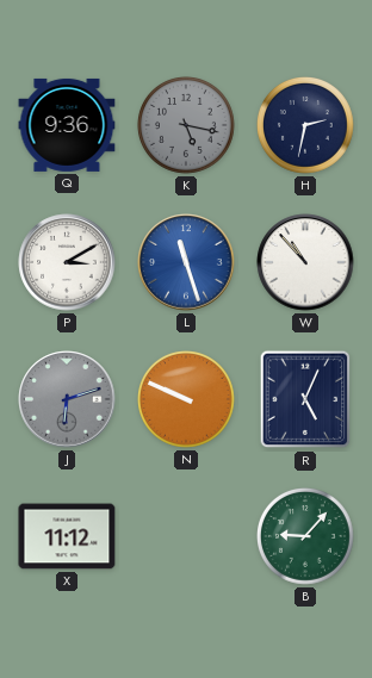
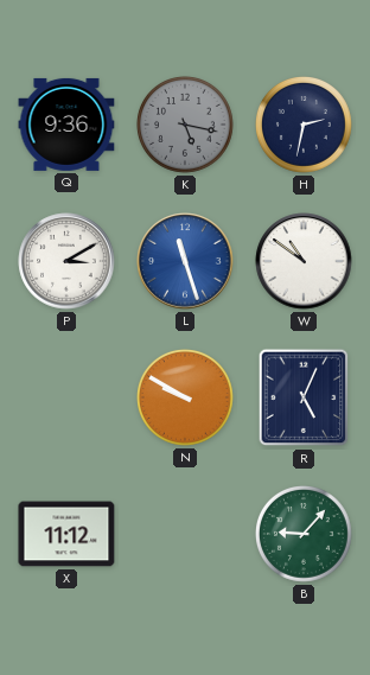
W: 10:53 -> 10:51 (304, 261)
J: 6:12 -> none (67, 399)
N: 9:49 -> 9:50 (186, 399)
